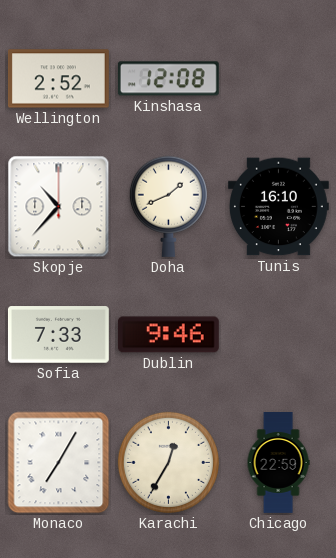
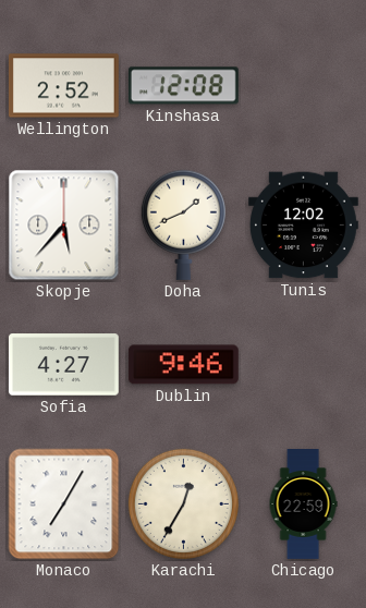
Skopje: 10:37 -> 5:37 (64, 226)
Tunis: 16:10 -> 12:02 (303, 226)
Sofia: 7:33 -> 4:27 (63, 365)
